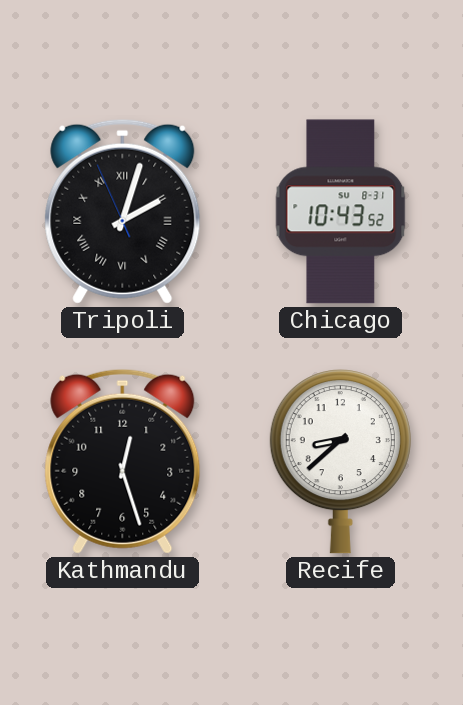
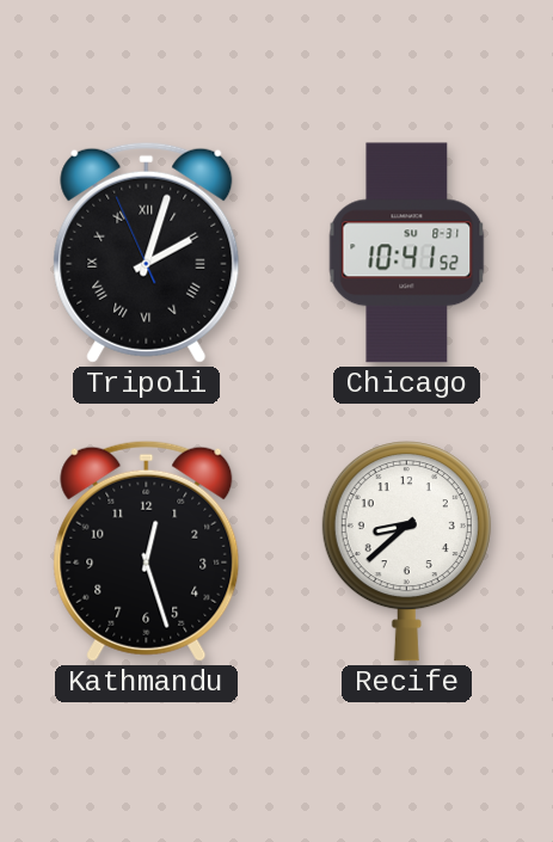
Chicago: 10:43 -> 10:41 (407, 253)
